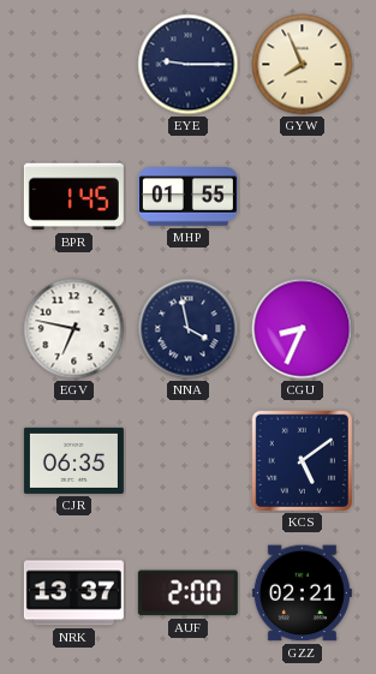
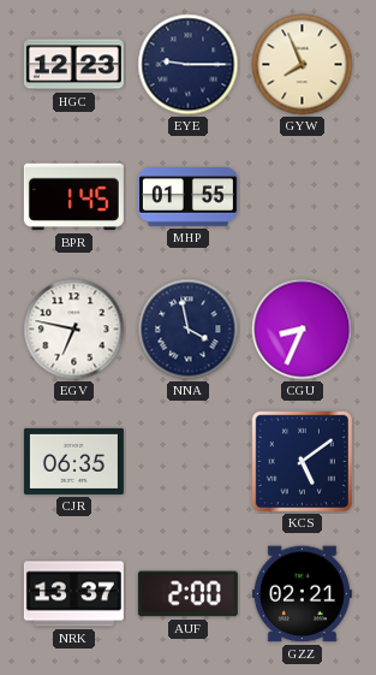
HGC: none -> 12:23 (73, 65)
